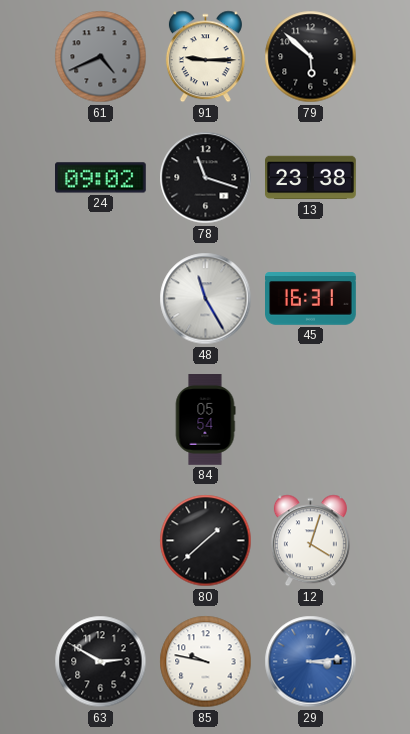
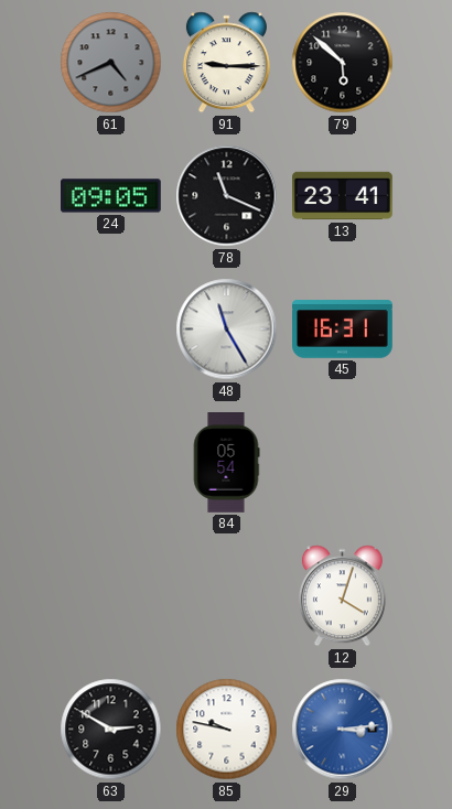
24: 09:02 -> 09:05 (111, 196)
78: 11:18 -> 11:19 (227, 196)
13: 23:38 -> 23:41 (343, 196)
80: 1:38 -> none (206, 541)
